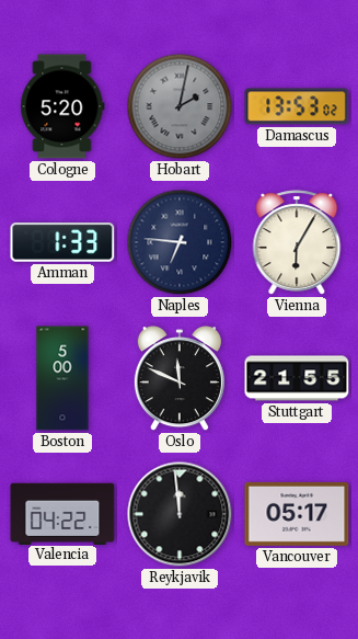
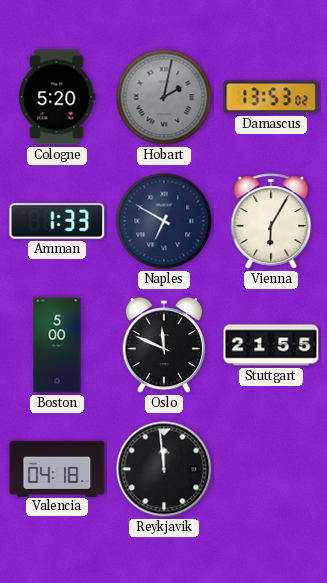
Naples: 6:46 -> 6:50 (164, 221)
Valencia: 04:22 -> 04:18 (57, 468)
Vancouver: 05:17 -> none (297, 514)
